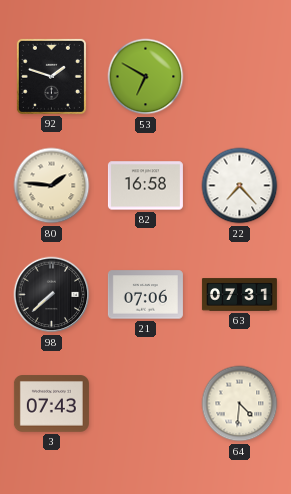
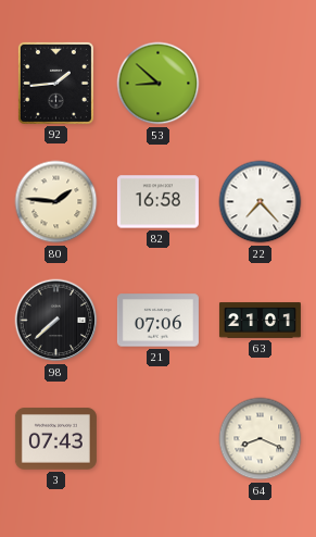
92: 1:48 -> 1:44 (55, 83)
53: 6:50 -> 8:52 (159, 84)
63: 07:31 -> 21:01 (260, 321)
64: 4:31 -> 8:19 (261, 439)
